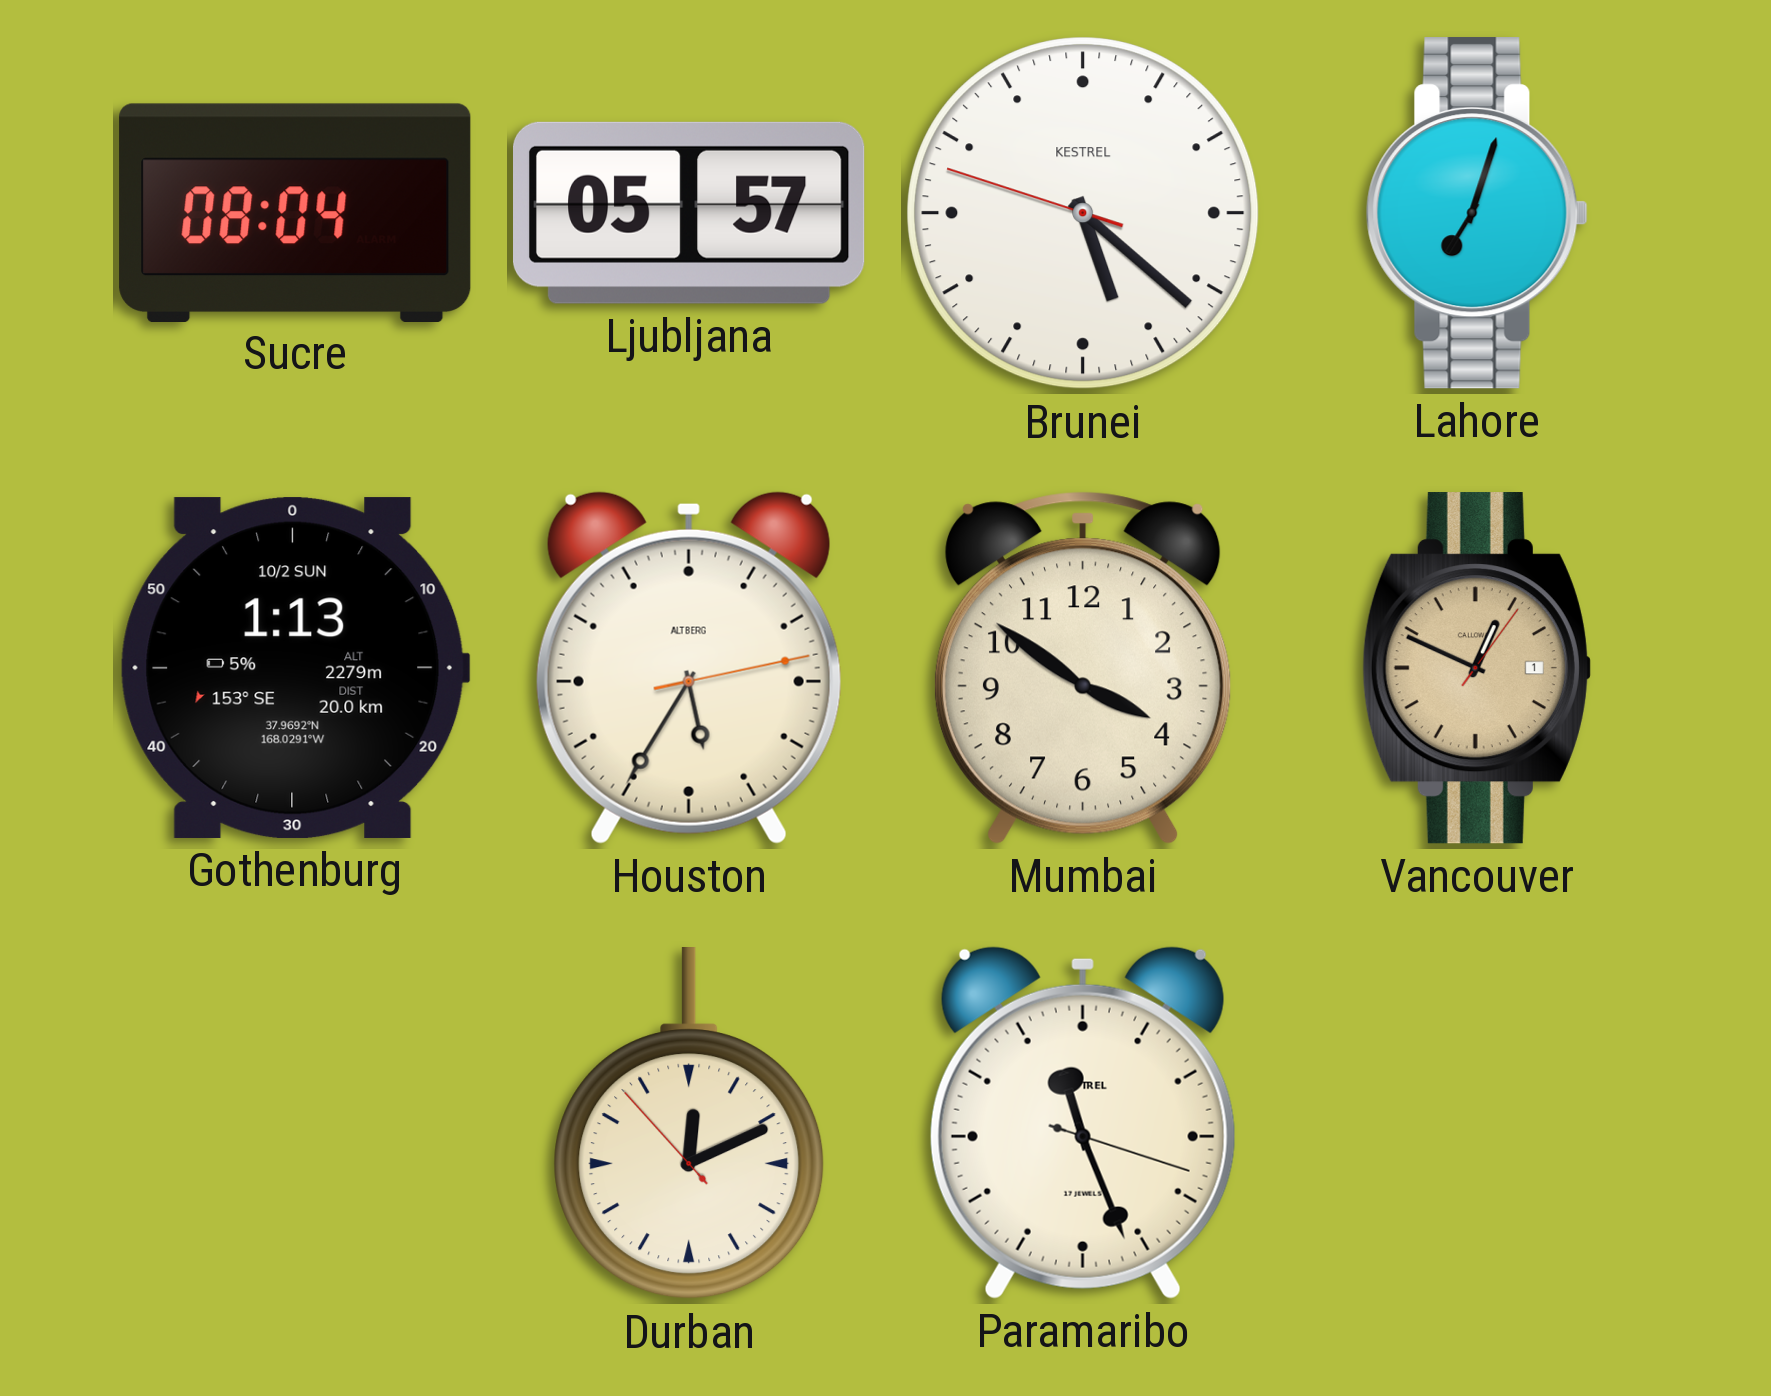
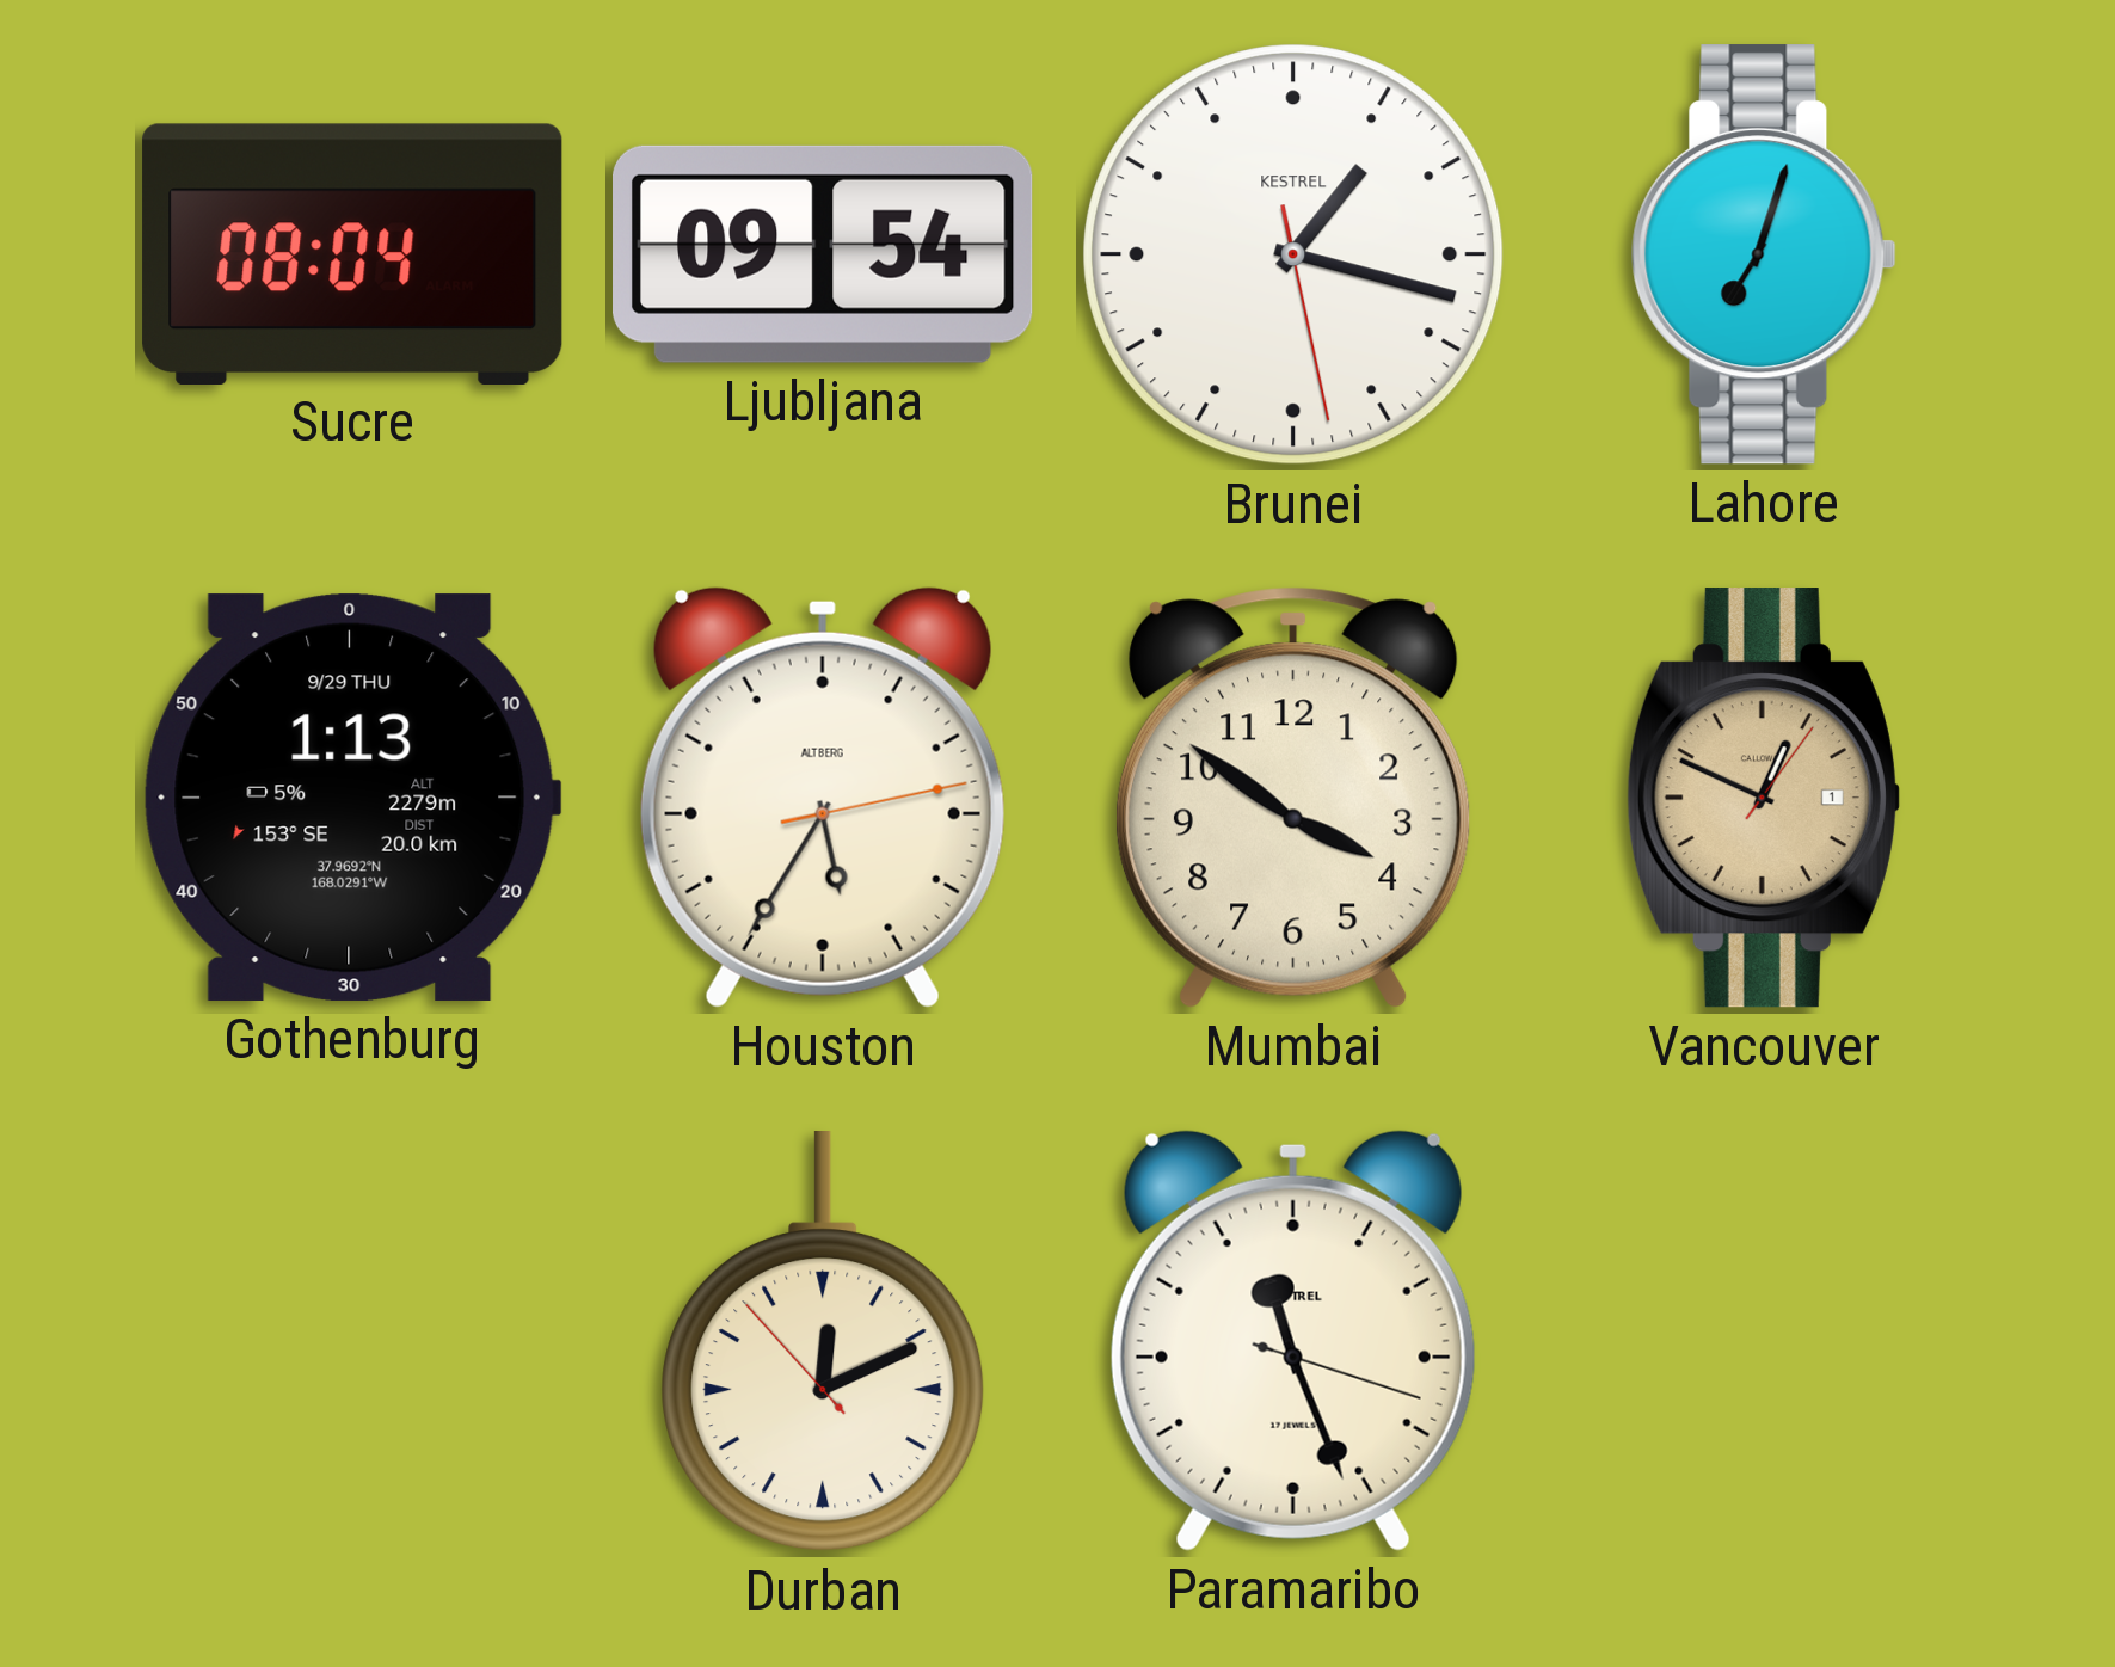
Ljubljana: 05:57 -> 09:54 (824, 254)
Brunei: 5:21 -> 1:17 (1293, 254)
Gothenburg date: 10/2 SUN -> 9/29 THU (352, 798)
